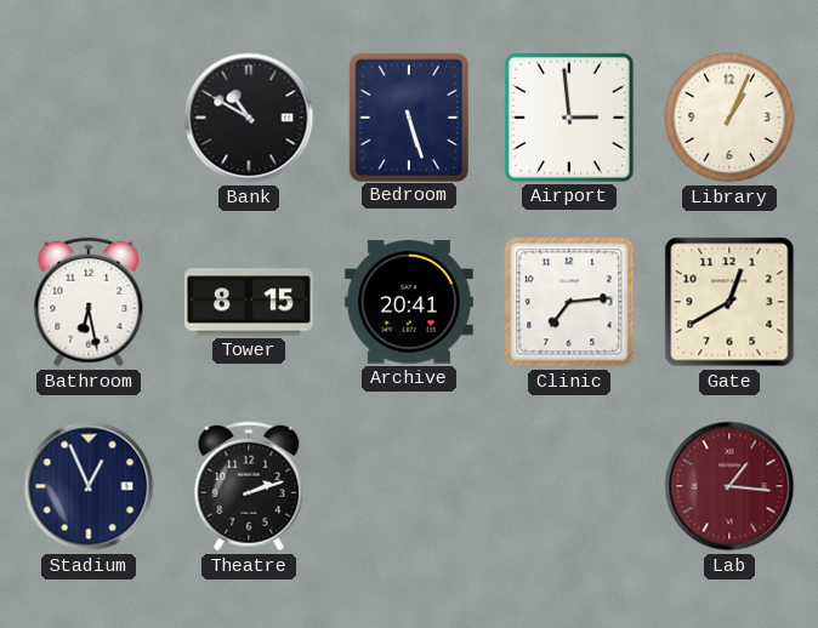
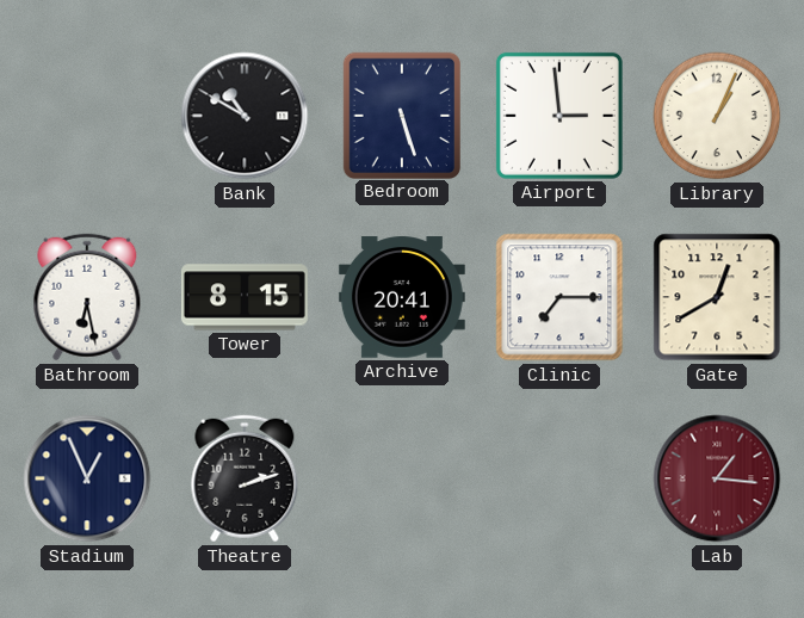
Clinic: 7:14 -> 7:15 (559, 297)
